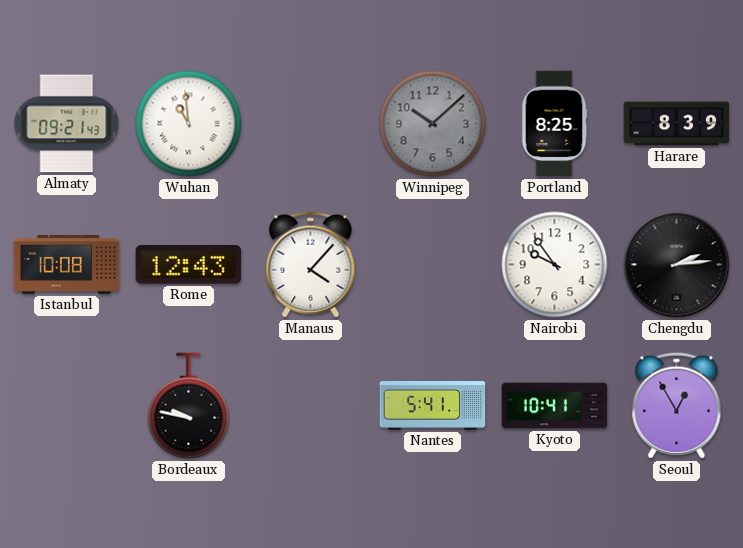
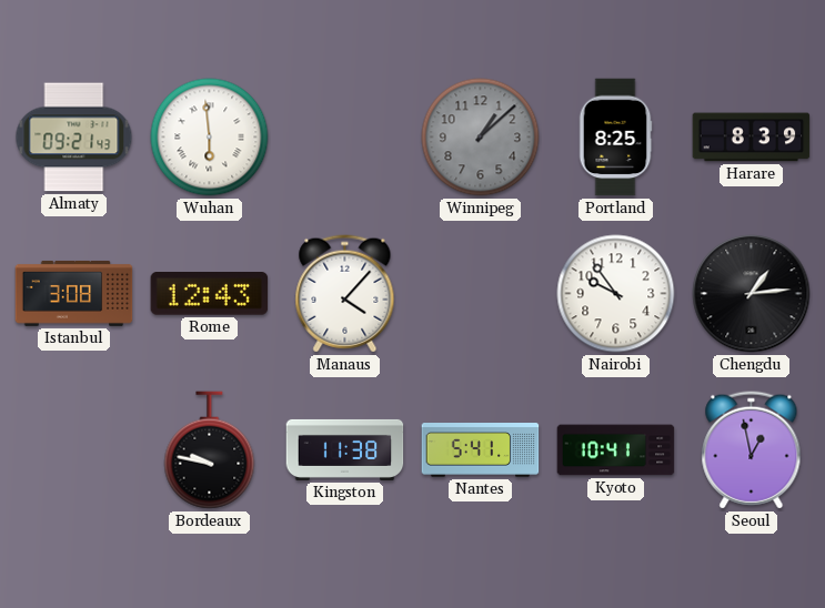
Wuhan: 10:59 -> 5:59 (210, 138)
Winnipeg: 10:08 -> 1:08 (481, 138)
Istanbul: 10:08 -> 3:08 (74, 293)
Chengdu: 2:14 -> 1:14 (752, 294)
Kingston: none -> 11:38 (345, 449)
Seoul: 12:55 -> 12:58 (752, 450)
